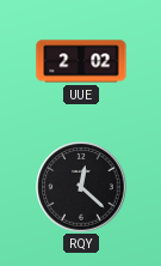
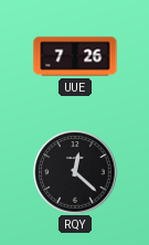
UUE: 2:02 -> 7:26 (75, 56)
